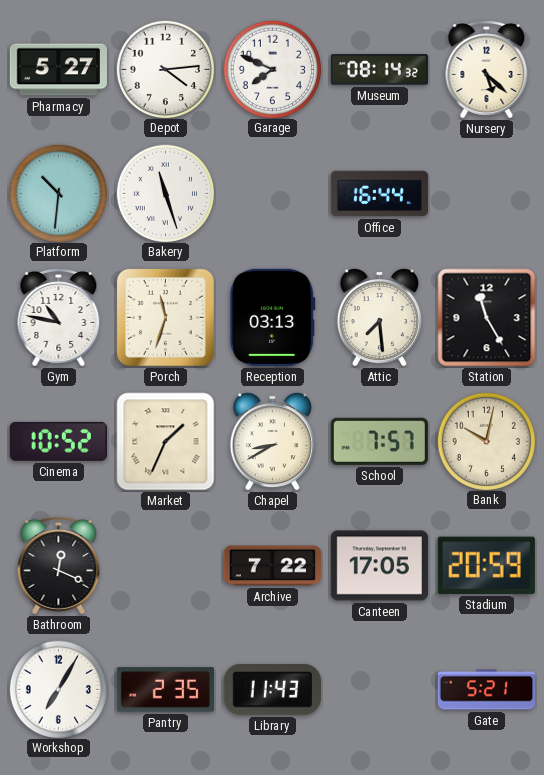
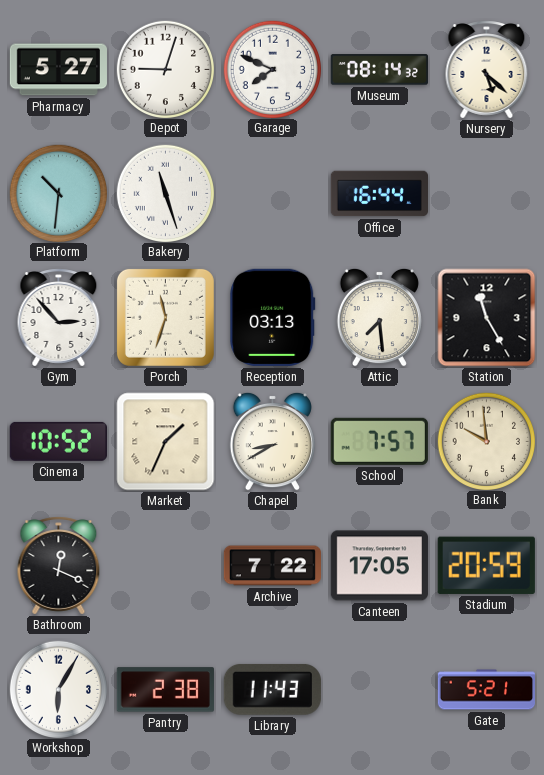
Depot: 4:14 -> 9:03 (165, 69)
Gym: 10:47 -> 2:53 (59, 318)
Bank: 10:02 -> 9:59 (486, 441)
Workshop: 7:05 -> 6:05 (58, 689)
Pantry: 2:35 -> 2:38 (165, 690)
